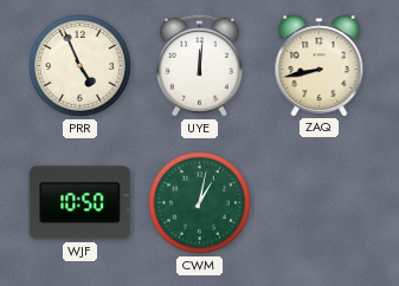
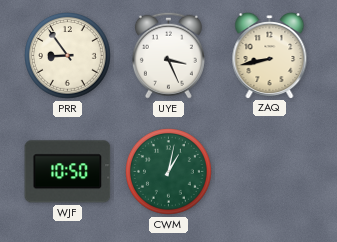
PRR: 4:56 -> 8:54 (68, 56)
UYE: 12:01 -> 3:26 (168, 55)
